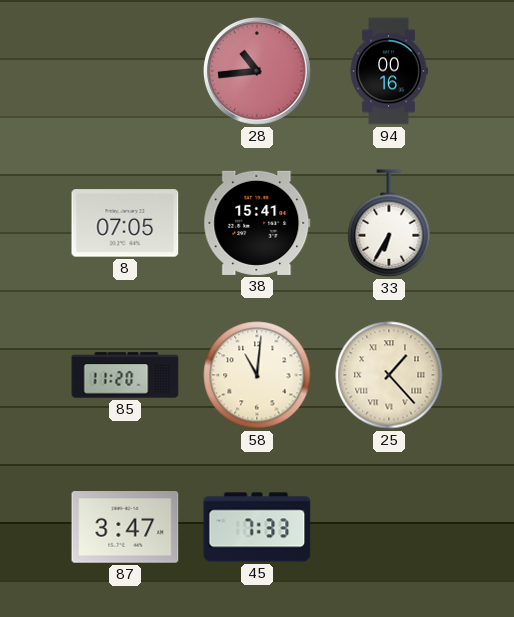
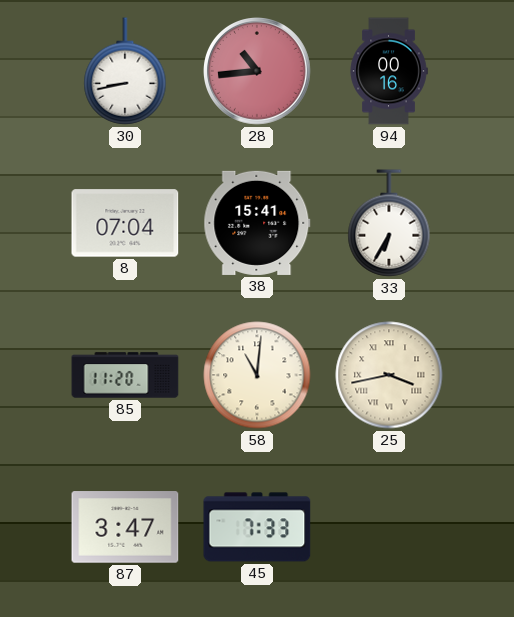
30: none -> 8:43 (125, 71)
8: 07:05 -> 07:04 (125, 223)
25: 1:23 -> 3:43 (389, 375)
